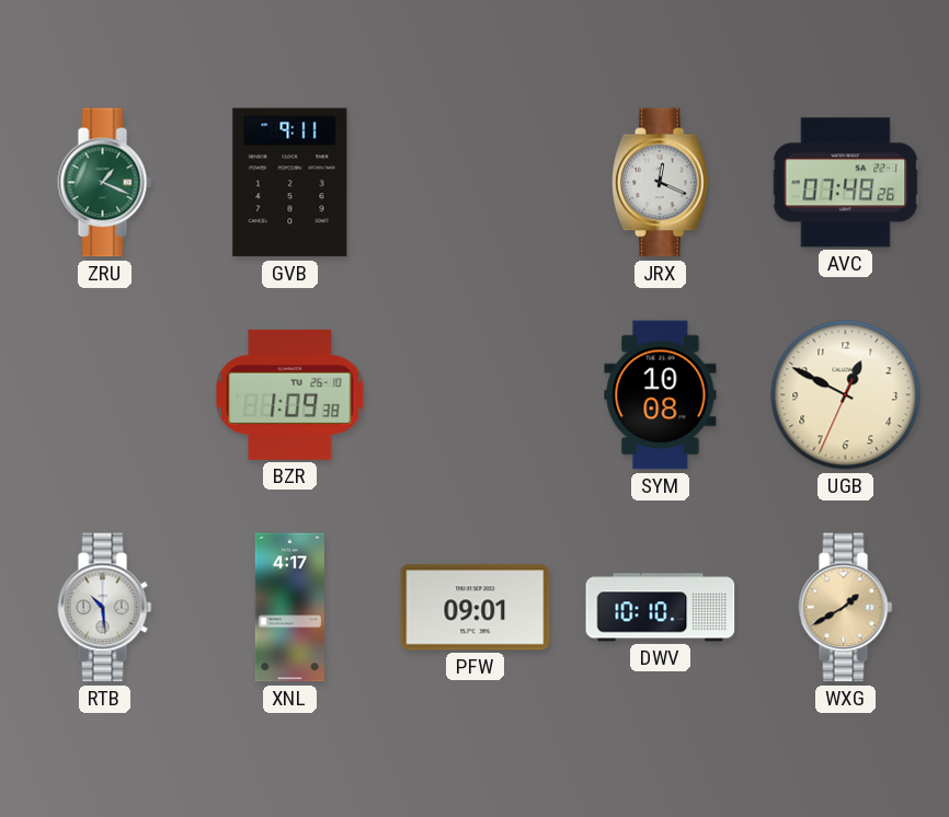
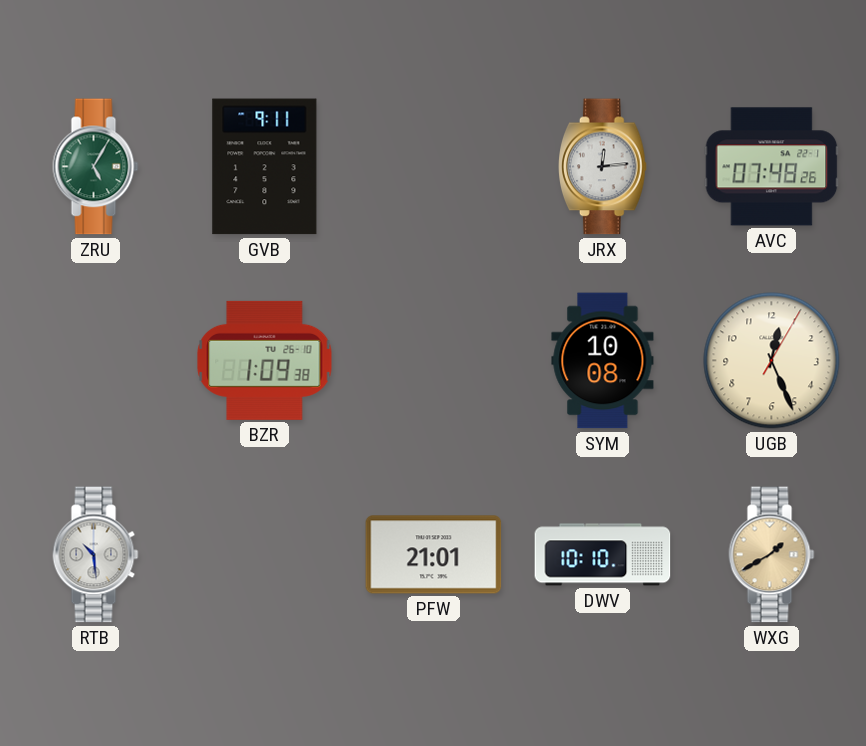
ZRU: 1:19 -> 5:05 (96, 167)
JRX: 12:19 -> 12:14 (603, 167)
UGB: 12:49 -> 12:26 (772, 361)
XNL: 4:17 -> none (289, 608)
PFW: 09:01 -> 21:01 (434, 555)
